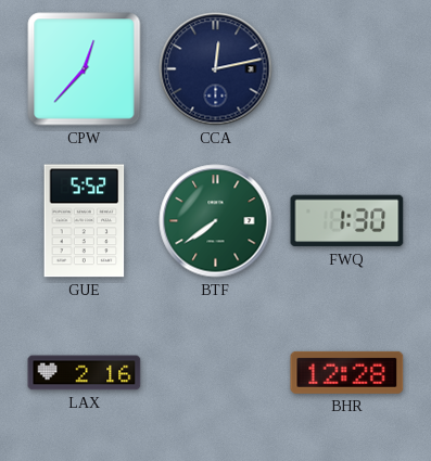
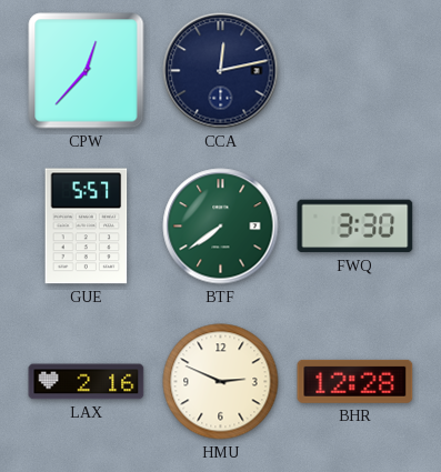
GUE: 5:52 -> 5:57 (87, 227)
FWQ: 1:30 -> 3:30 (355, 227)
HMU: none -> 2:49 (221, 382)
